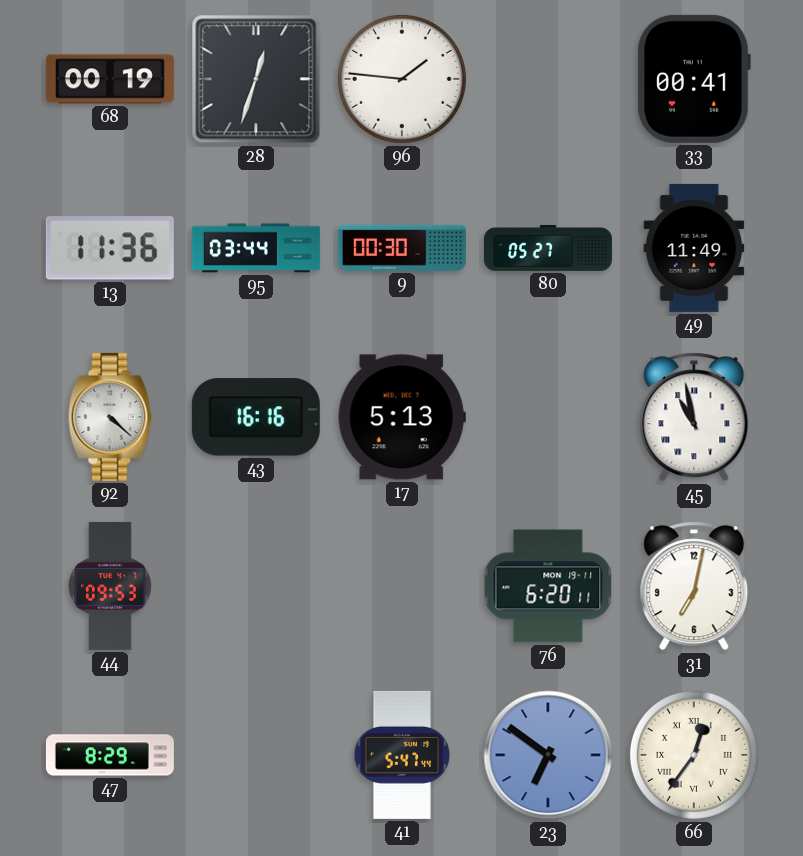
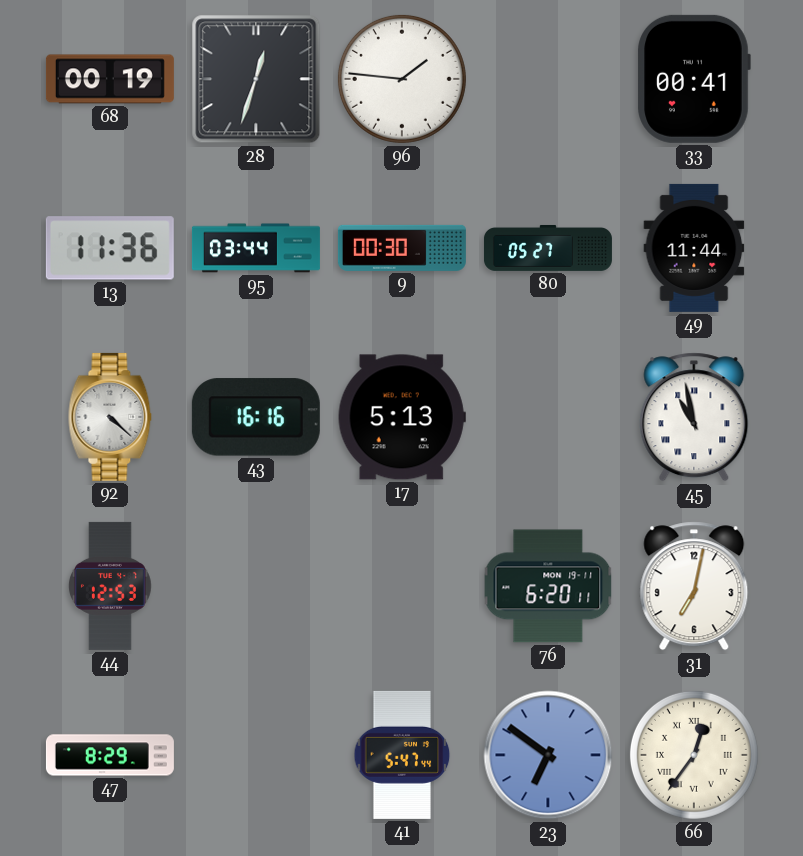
49: 11:49 -> 11:44 (694, 248)
44: 09:53 -> 12:53 (110, 586)
